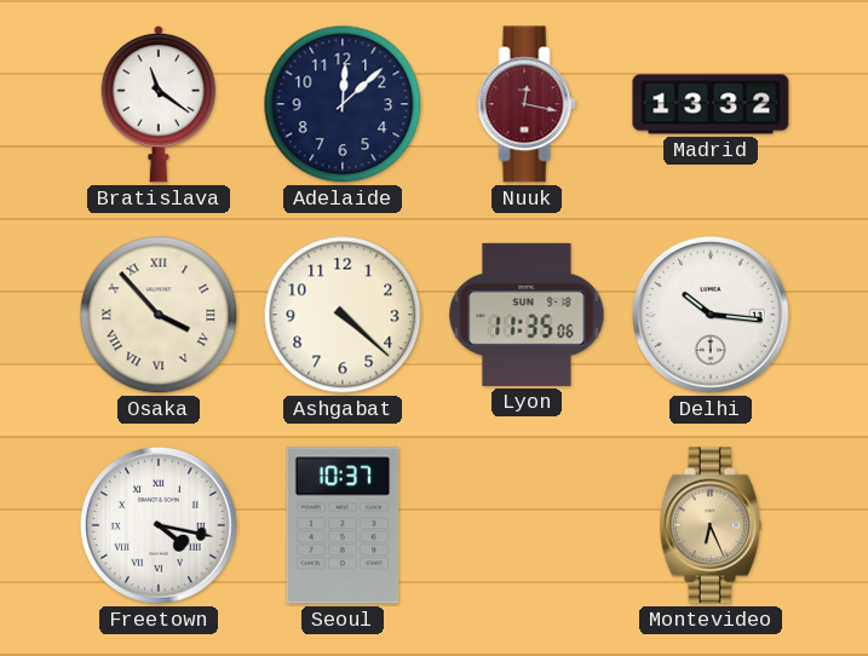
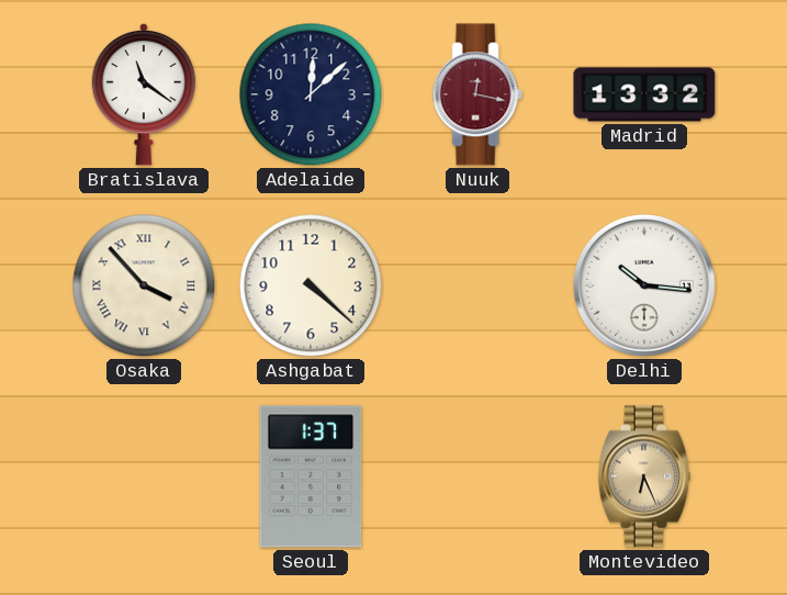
Lyon: 11:35 -> none (527, 315)
Freetown: 4:17 -> none (159, 525)
Seoul: 10:37 -> 1:37 (311, 476)
